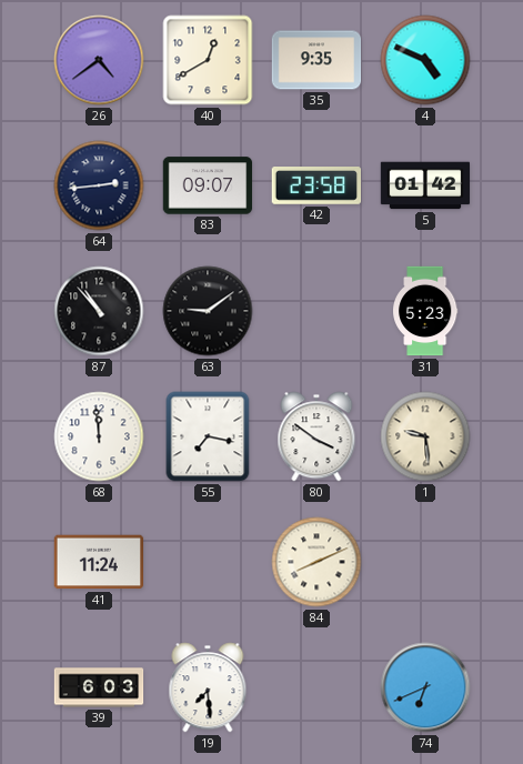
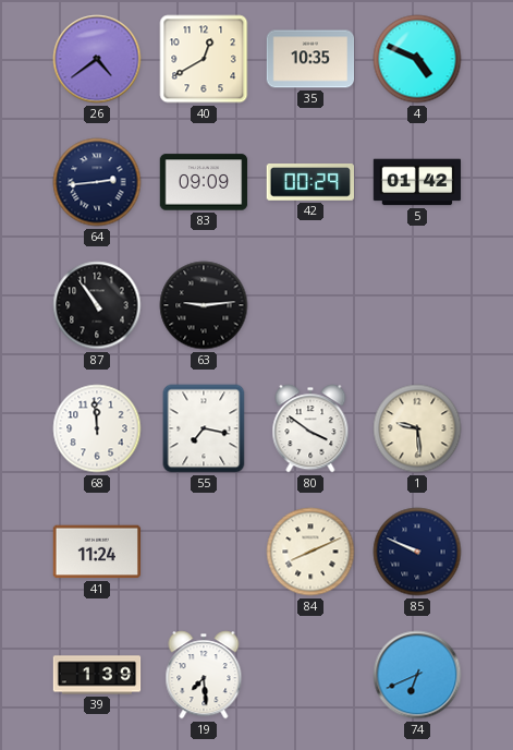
35: 9:35 -> 10:35 (310, 59)
83: 09:07 -> 09:09 (204, 182)
42: 23:58 -> 00:29 (309, 183)
87: 10:53 -> 10:54 (97, 305)
63: 9:09 -> 9:14 (204, 305)
31: 5:23 -> none (426, 311)
85: none -> 9:49 (417, 552)
39: 6:03 -> 1:39 (97, 675)
